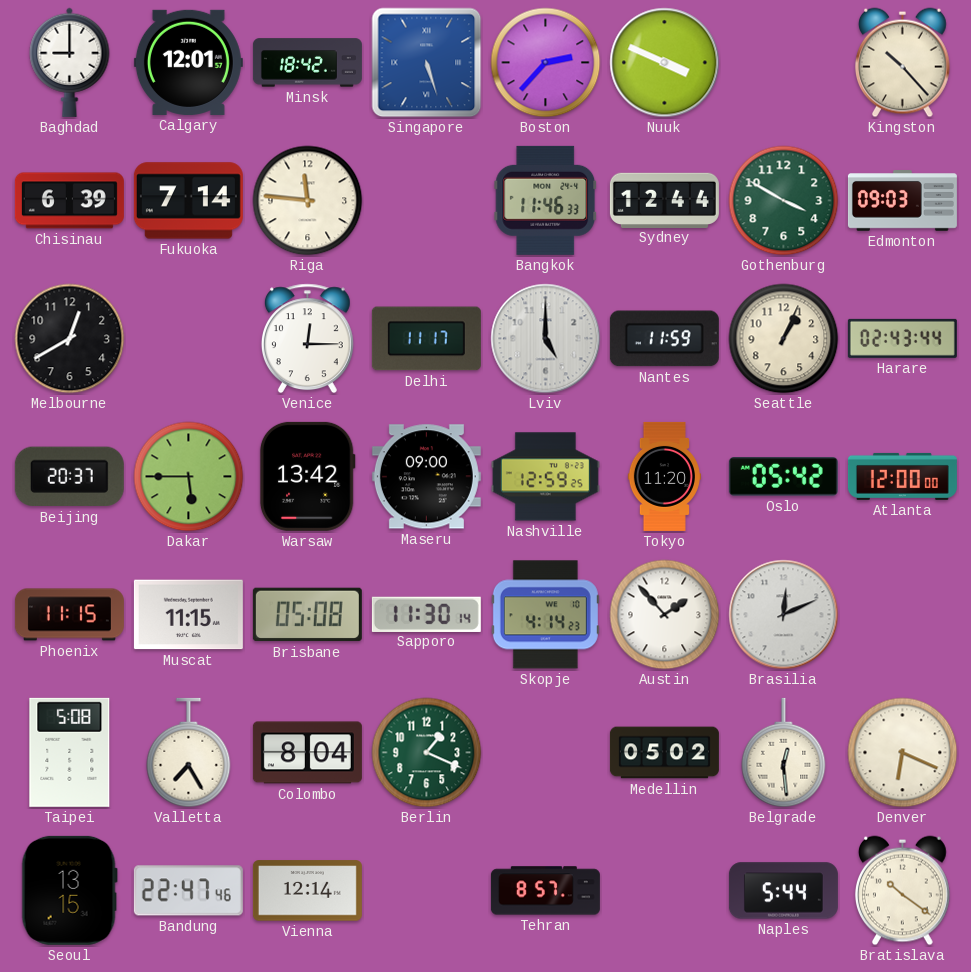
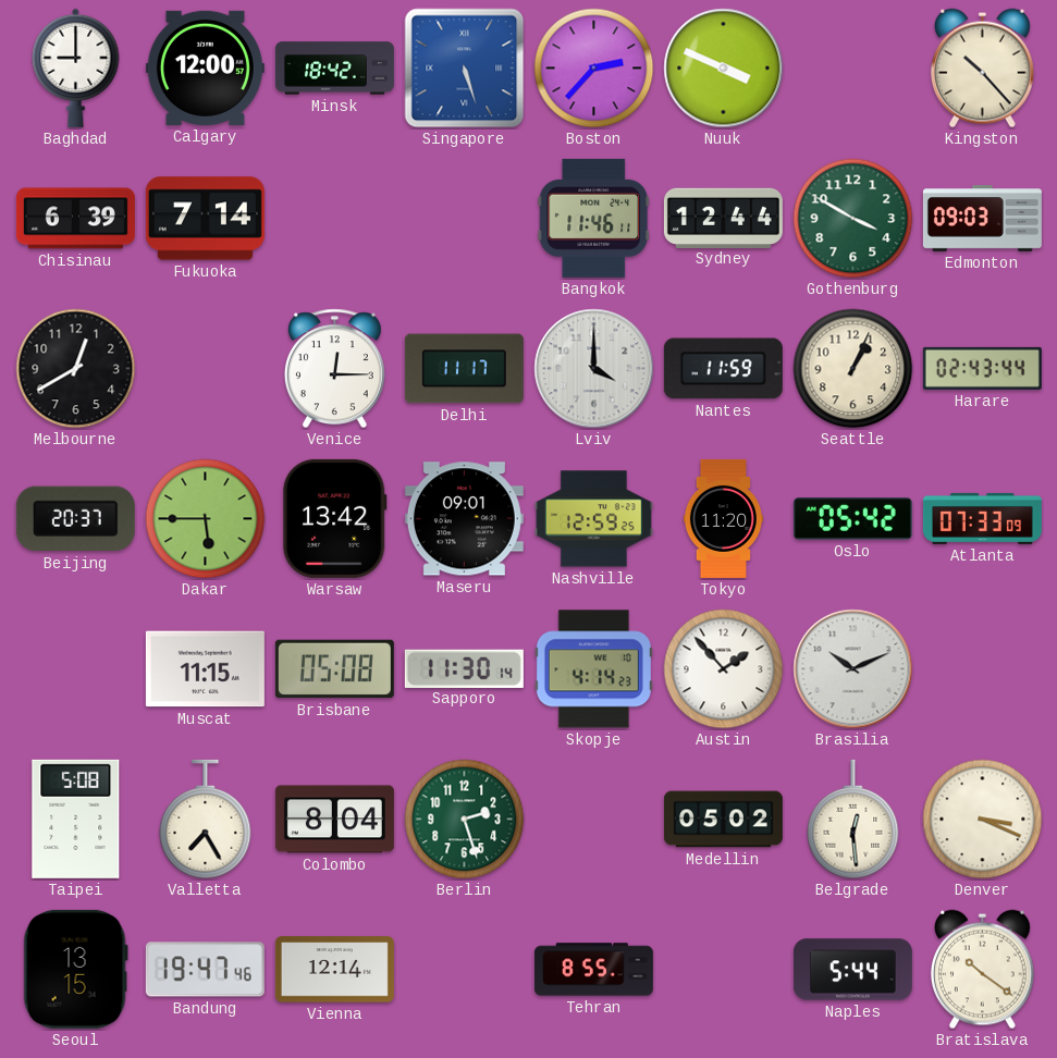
Calgary: 12:01 -> 12:00 (205, 67)
Riga: 11:46 -> none (308, 201)
Bangkok: 11:46:33 -> 11:46:11 (594, 218)
Lviv: 5:00 -> 4:00 (594, 369)
Maseru: 09:00 -> 09:01 (464, 519)
Atlanta: 12:00 -> 07:33 (982, 518)
Phoenix: 11:15 -> none (69, 615)
Brasilia: 12:11 -> 10:11 (853, 669)
Berlin: 1:19 -> 2:27 (465, 820)
Denver: 6:19 -> 3:19 (983, 820)
Bandung: 22:47 -> 19:47 (205, 970)
Tehran: 8:57 -> 8:55 (593, 970)
